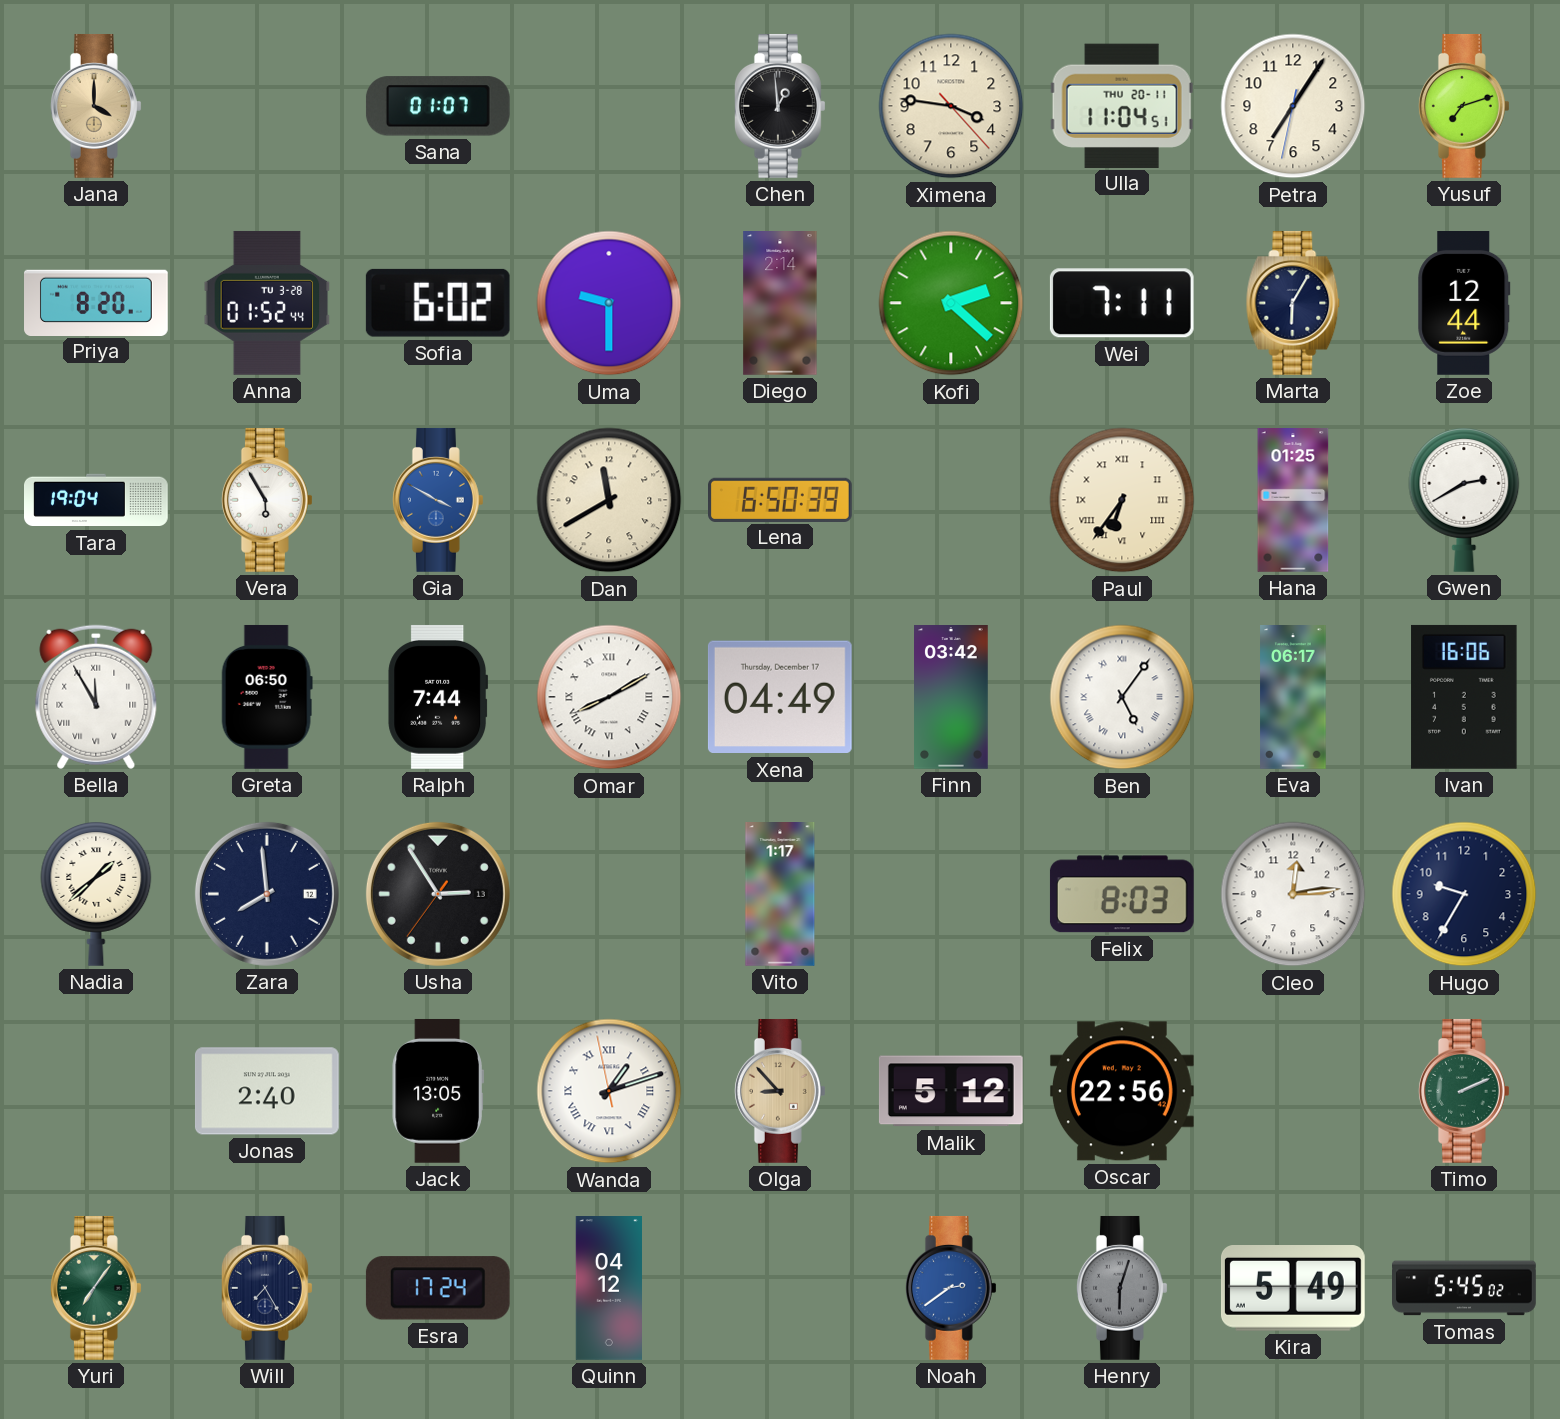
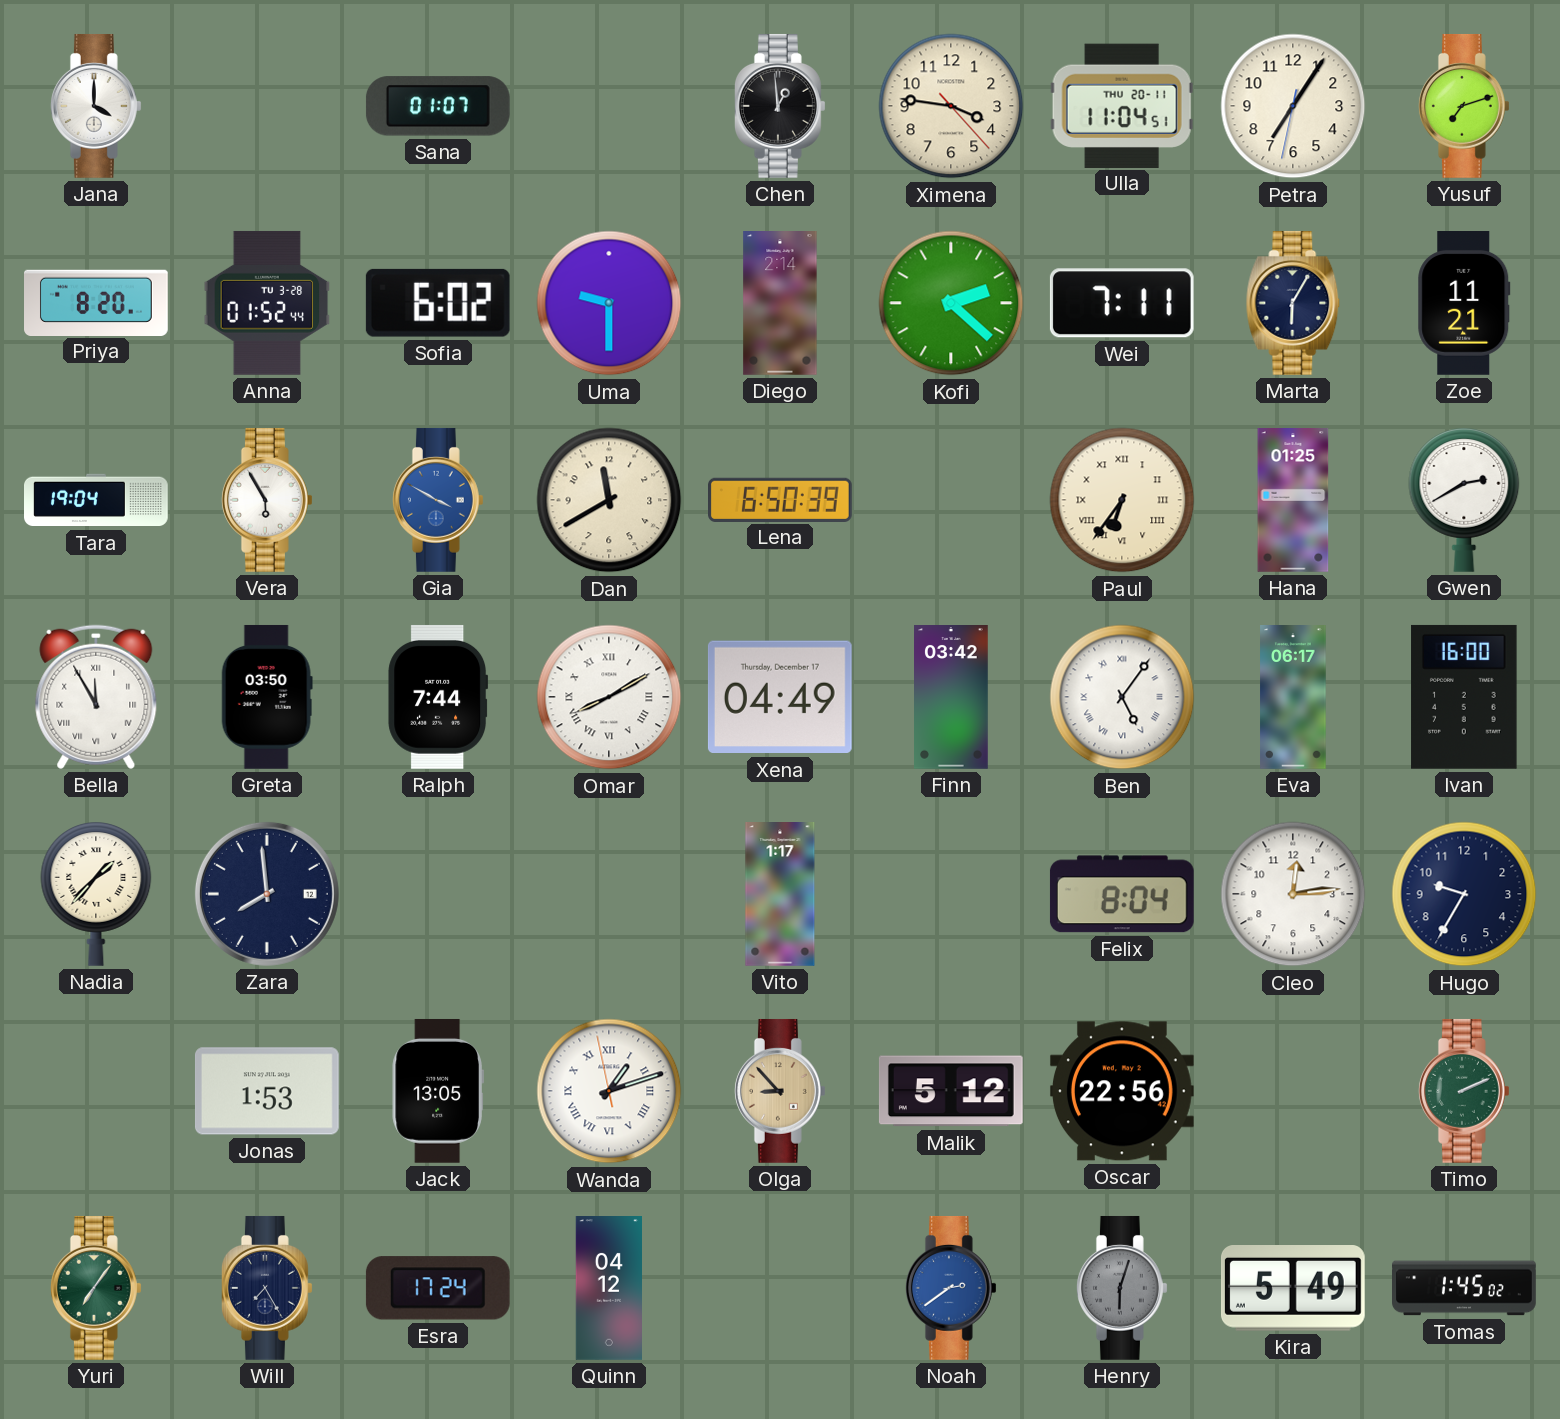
Jana dial: champagne -> white (96, 106)
Zoe: 12:44 -> 11:21 (1464, 304)
Greta: 06:50 -> 03:50 (267, 697)
Ivan: 16:06 -> 16:00 (1464, 697)
Nadia: 1:38 -> 1:37 (96, 894)
Usha: 2:54 -> none (438, 894)
Felix: 8:03 -> 8:04 (1122, 894)
Jonas: 2:40 -> 1:53 (267, 1091)
Tomas: 5:45 -> 1:45 (1465, 1288)
